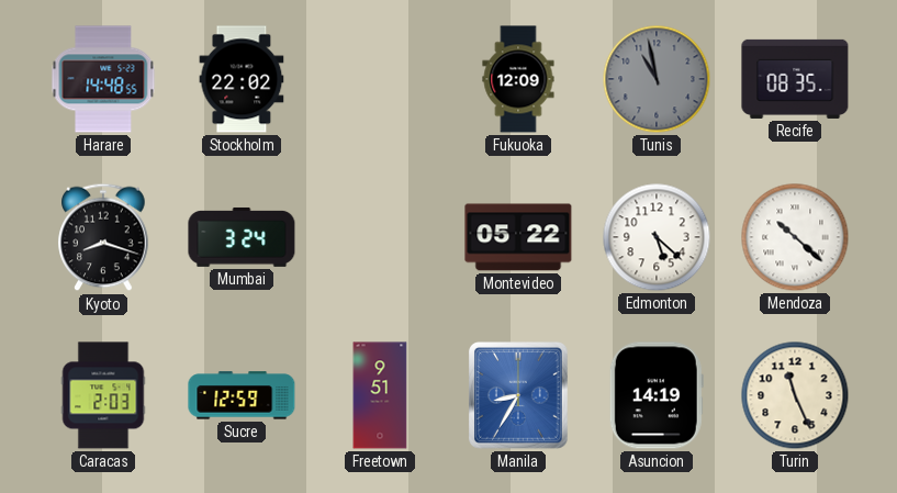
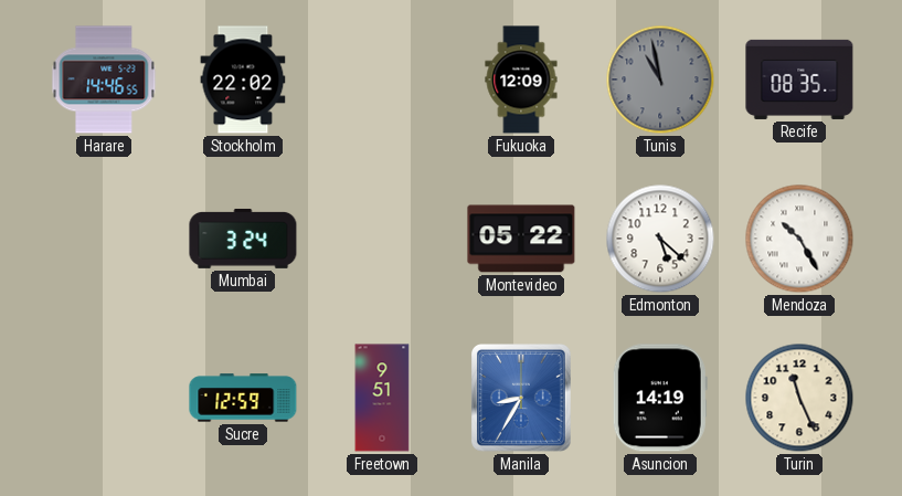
Harare: 14:48 -> 14:46 (104, 80)
Kyoto: 8:18 -> none (103, 237)
Mendoza: 10:22 -> 10:25 (799, 239)
Caracas: 2:03 -> none (103, 395)
